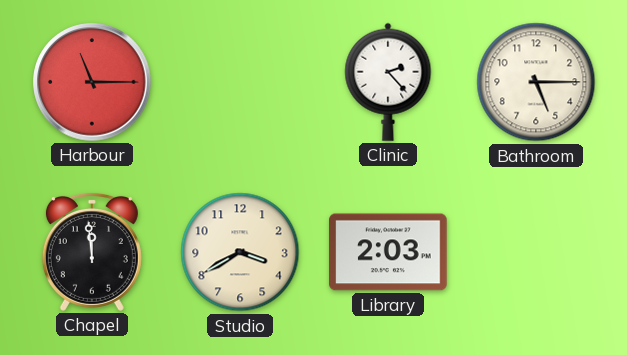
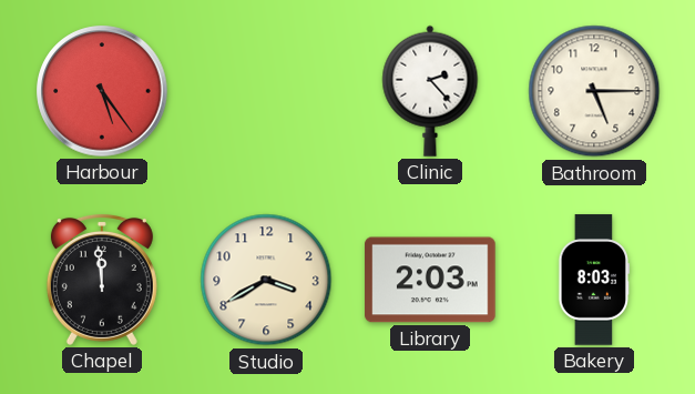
Harbour: 11:15 -> 5:24 (102, 91)
Bakery: none -> 8:03 (594, 280)
